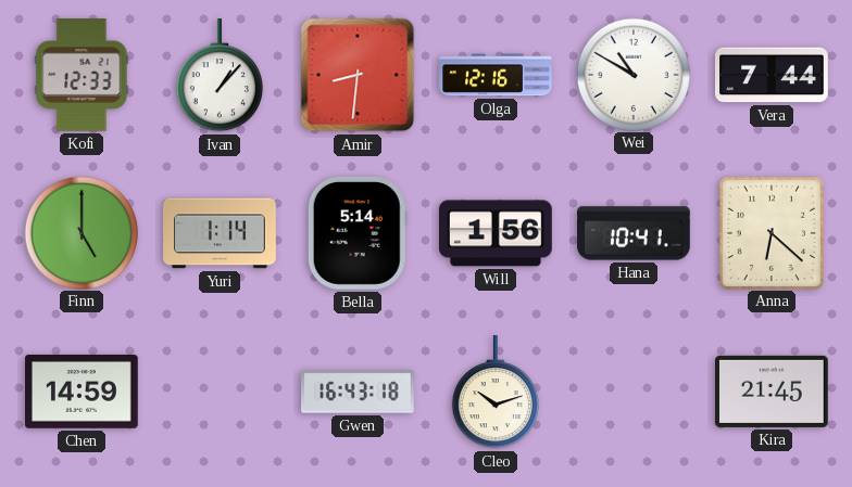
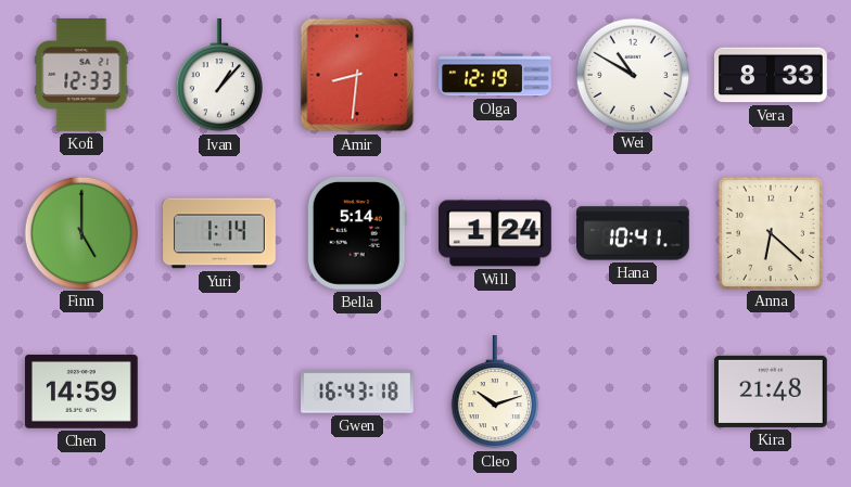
Olga: 12:16 -> 12:19 (495, 75)
Vera: 7:44 -> 8:33 (772, 75)
Will: 1:56 -> 1:24 (496, 233)
Kira: 21:45 -> 21:48 (771, 392)
